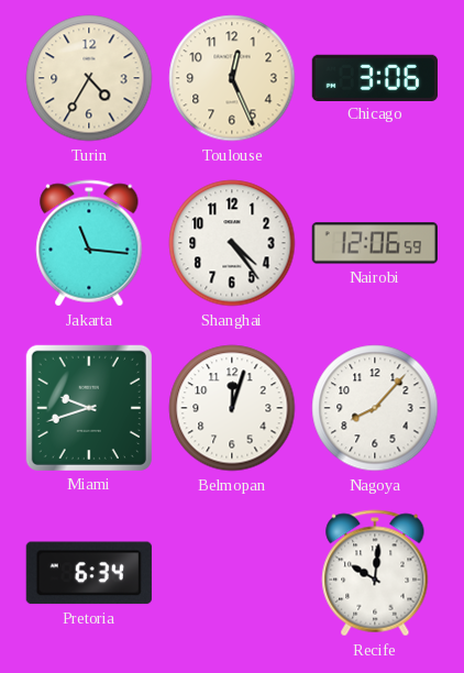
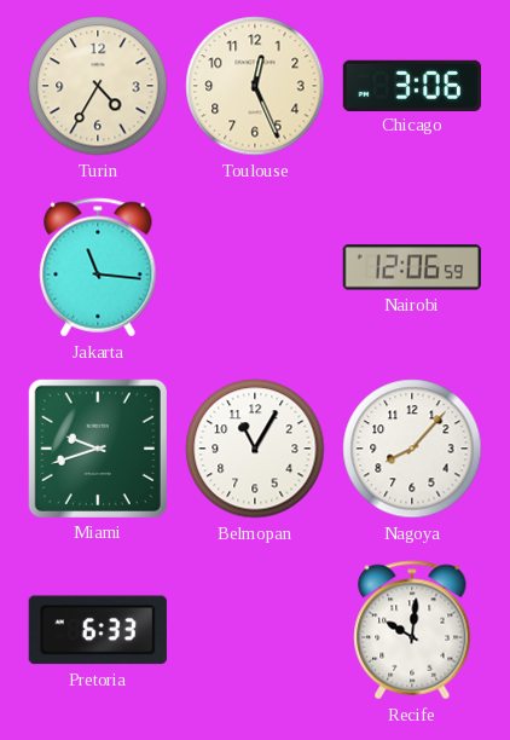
Shanghai: 4:24 -> none (232, 243)
Belmopan: 12:03 -> 11:05 (255, 449)
Pretoria: 6:34 -> 6:33 (98, 630)
